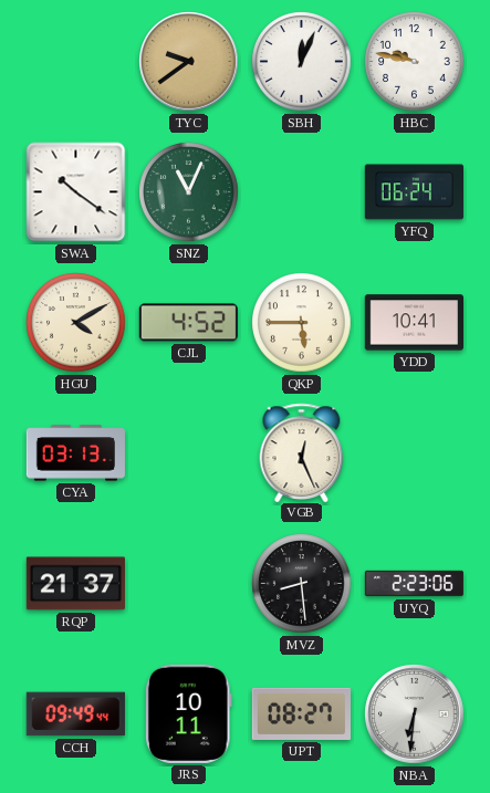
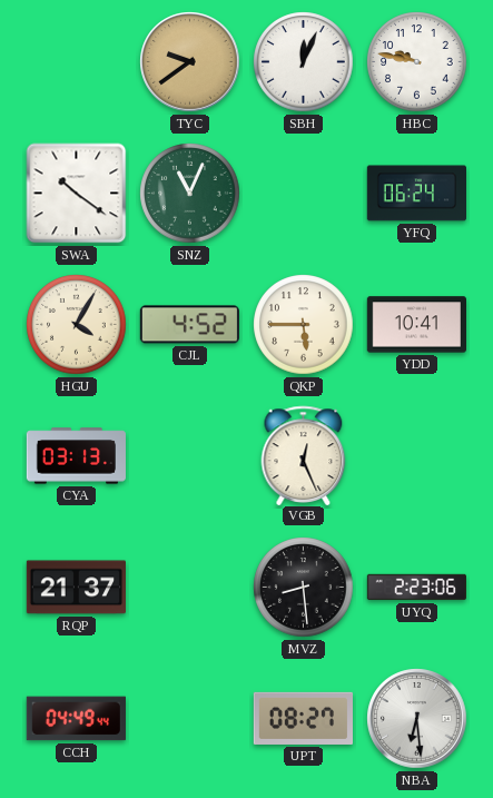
HGU: 4:10 -> 4:05 (77, 325)
CCH: 09:49 -> 04:49 (76, 719)
JRS: 10:11 -> none (188, 713)
NBA: 6:31 -> 6:29 (417, 719)
